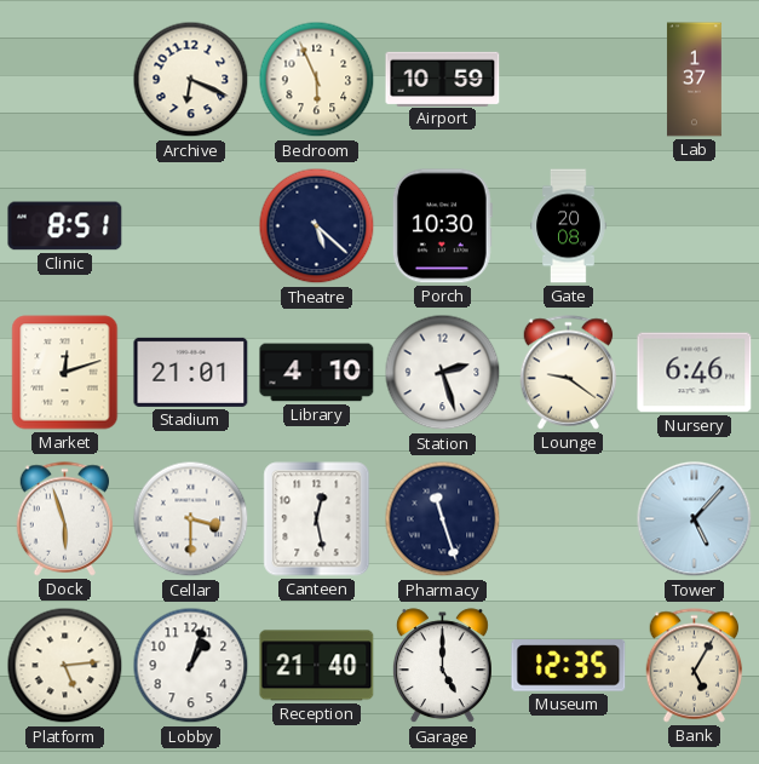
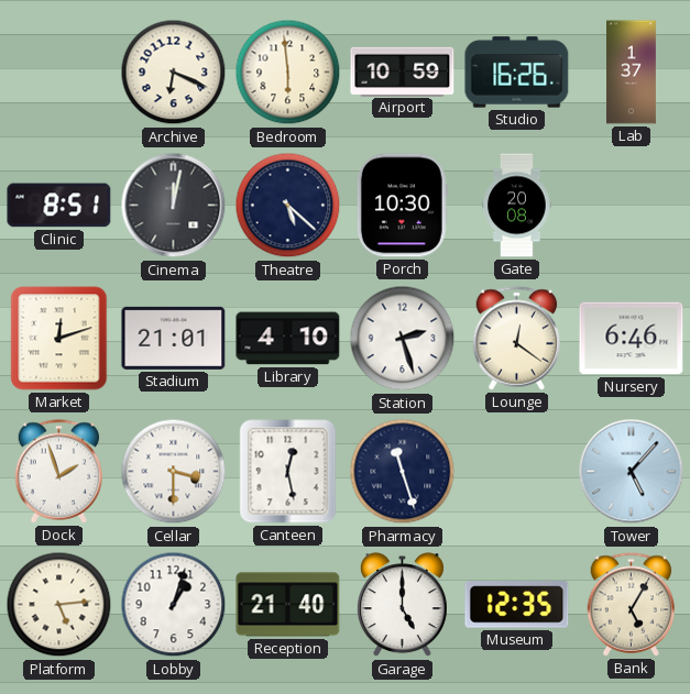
Bedroom: 5:56 -> 5:59 (288, 73)
Studio: none -> 16:26 (517, 73)
Cinema: none -> 12:02 (174, 206)
Lounge: 9:21 -> 12:21 (517, 339)
Dock: 5:57 -> 1:57 (59, 472)
